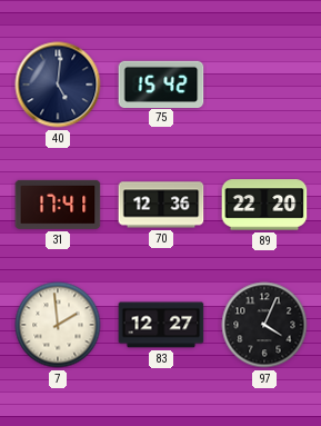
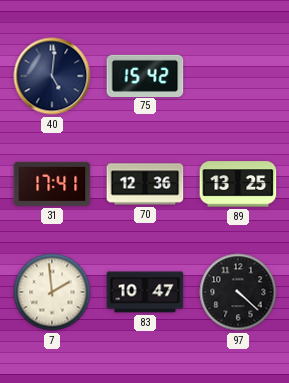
89: 22:20 -> 13:25 (238, 184)
83: 12:27 -> 10:47 (145, 292)
97: 4:04 -> 4:22 (238, 292)
